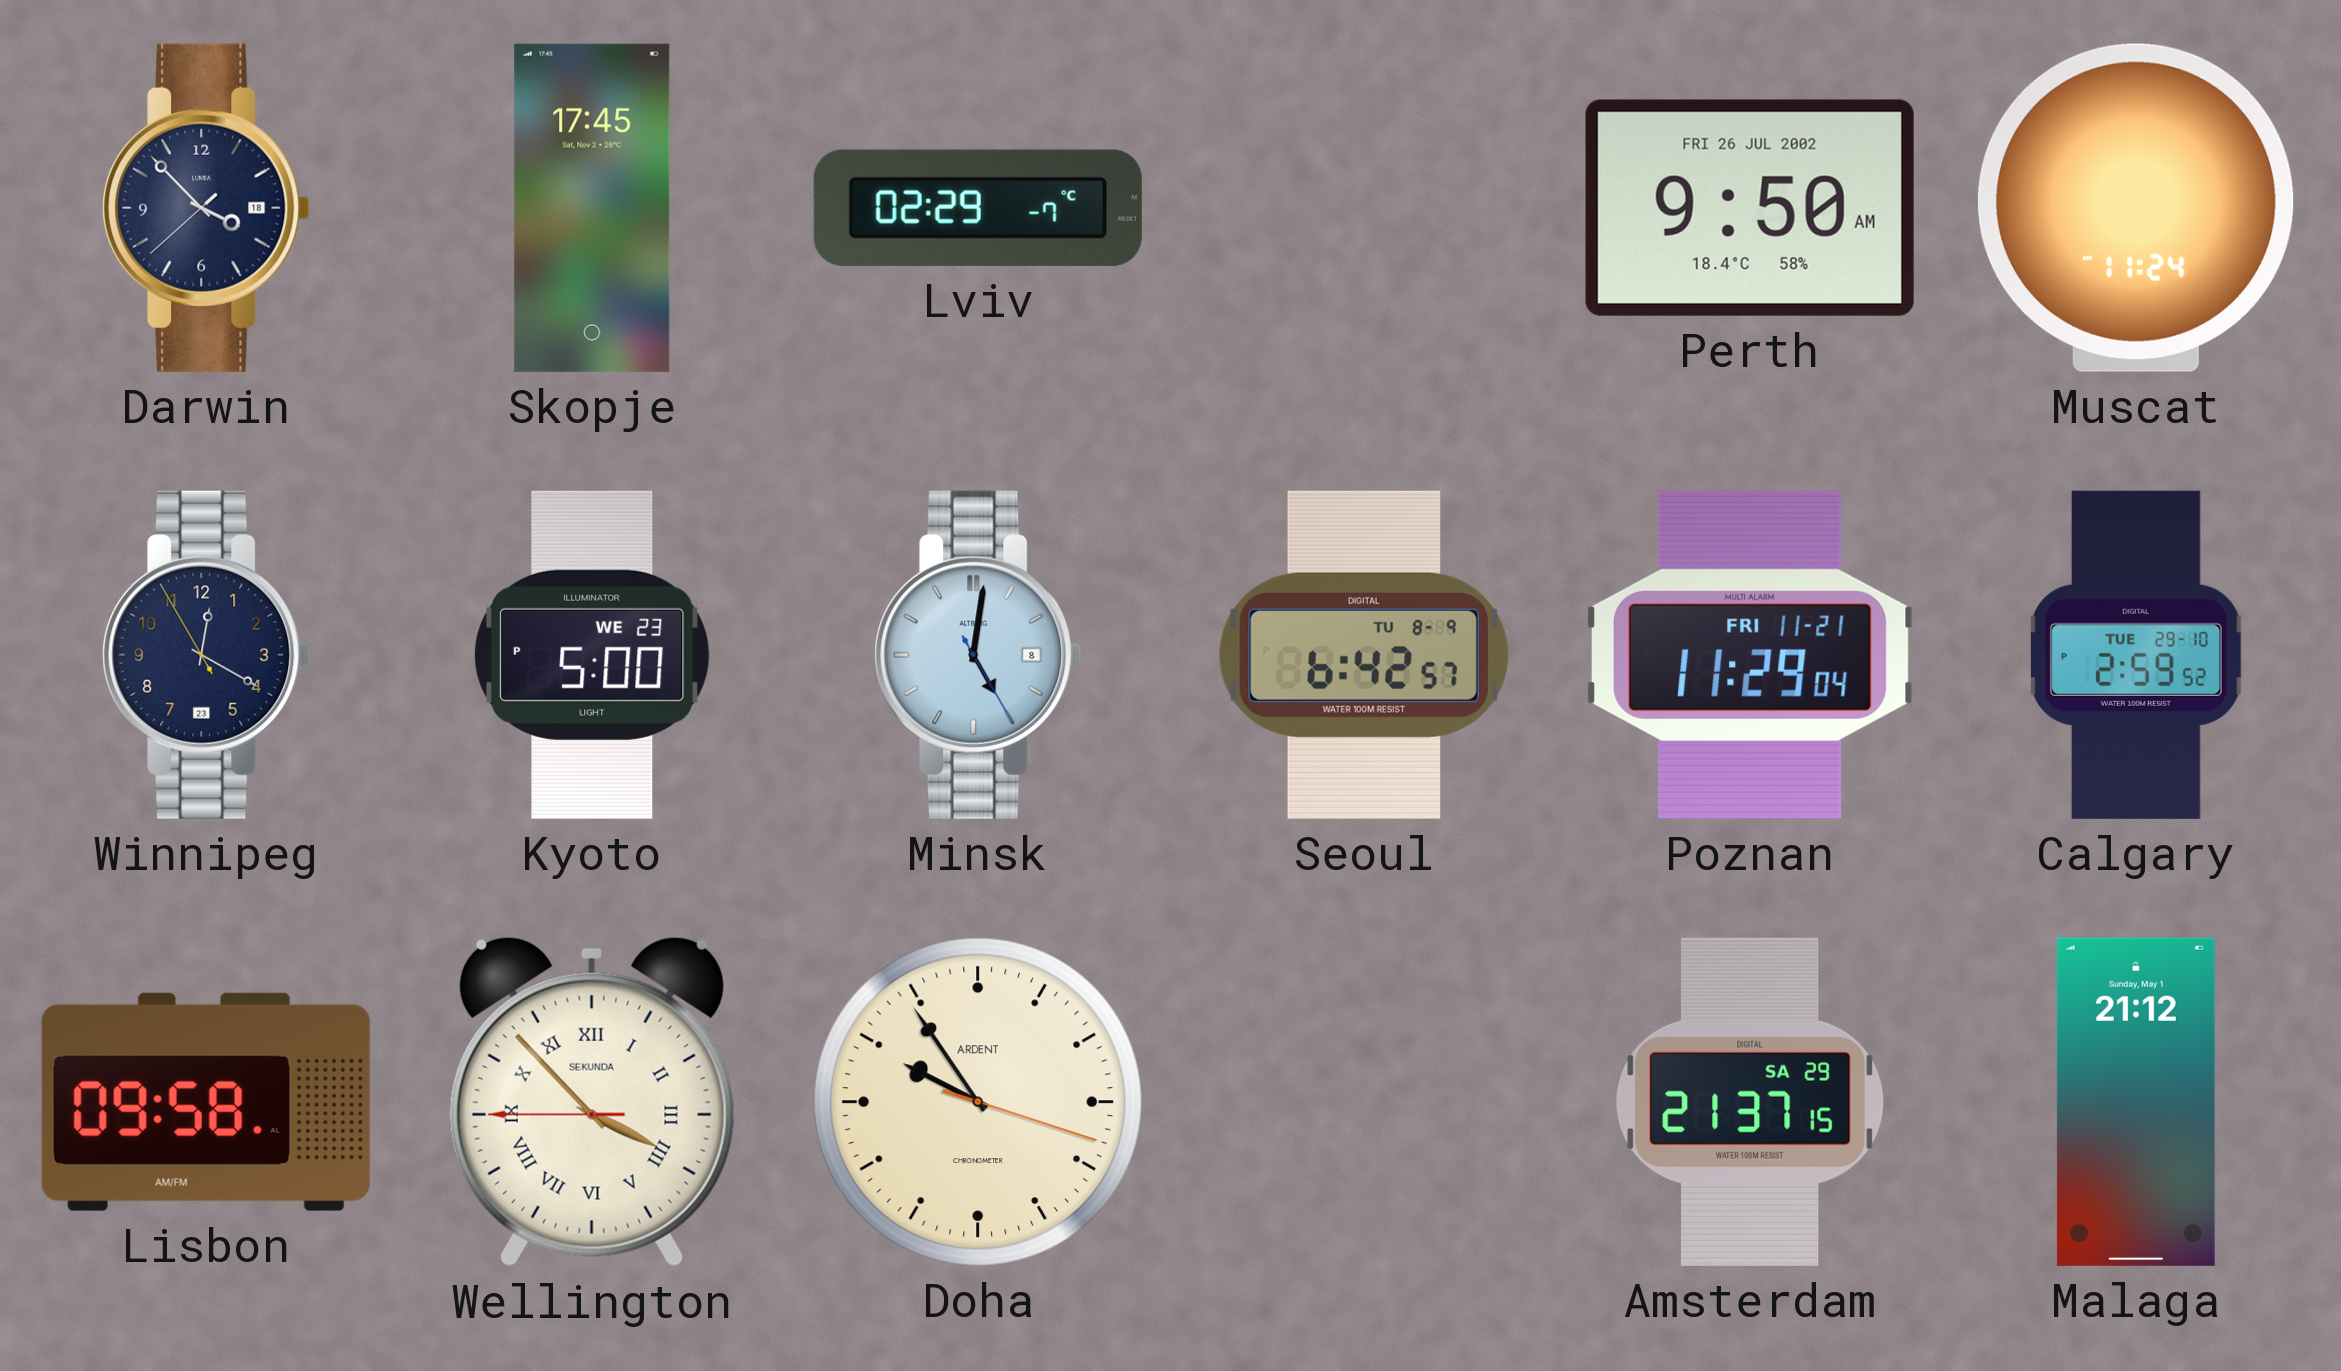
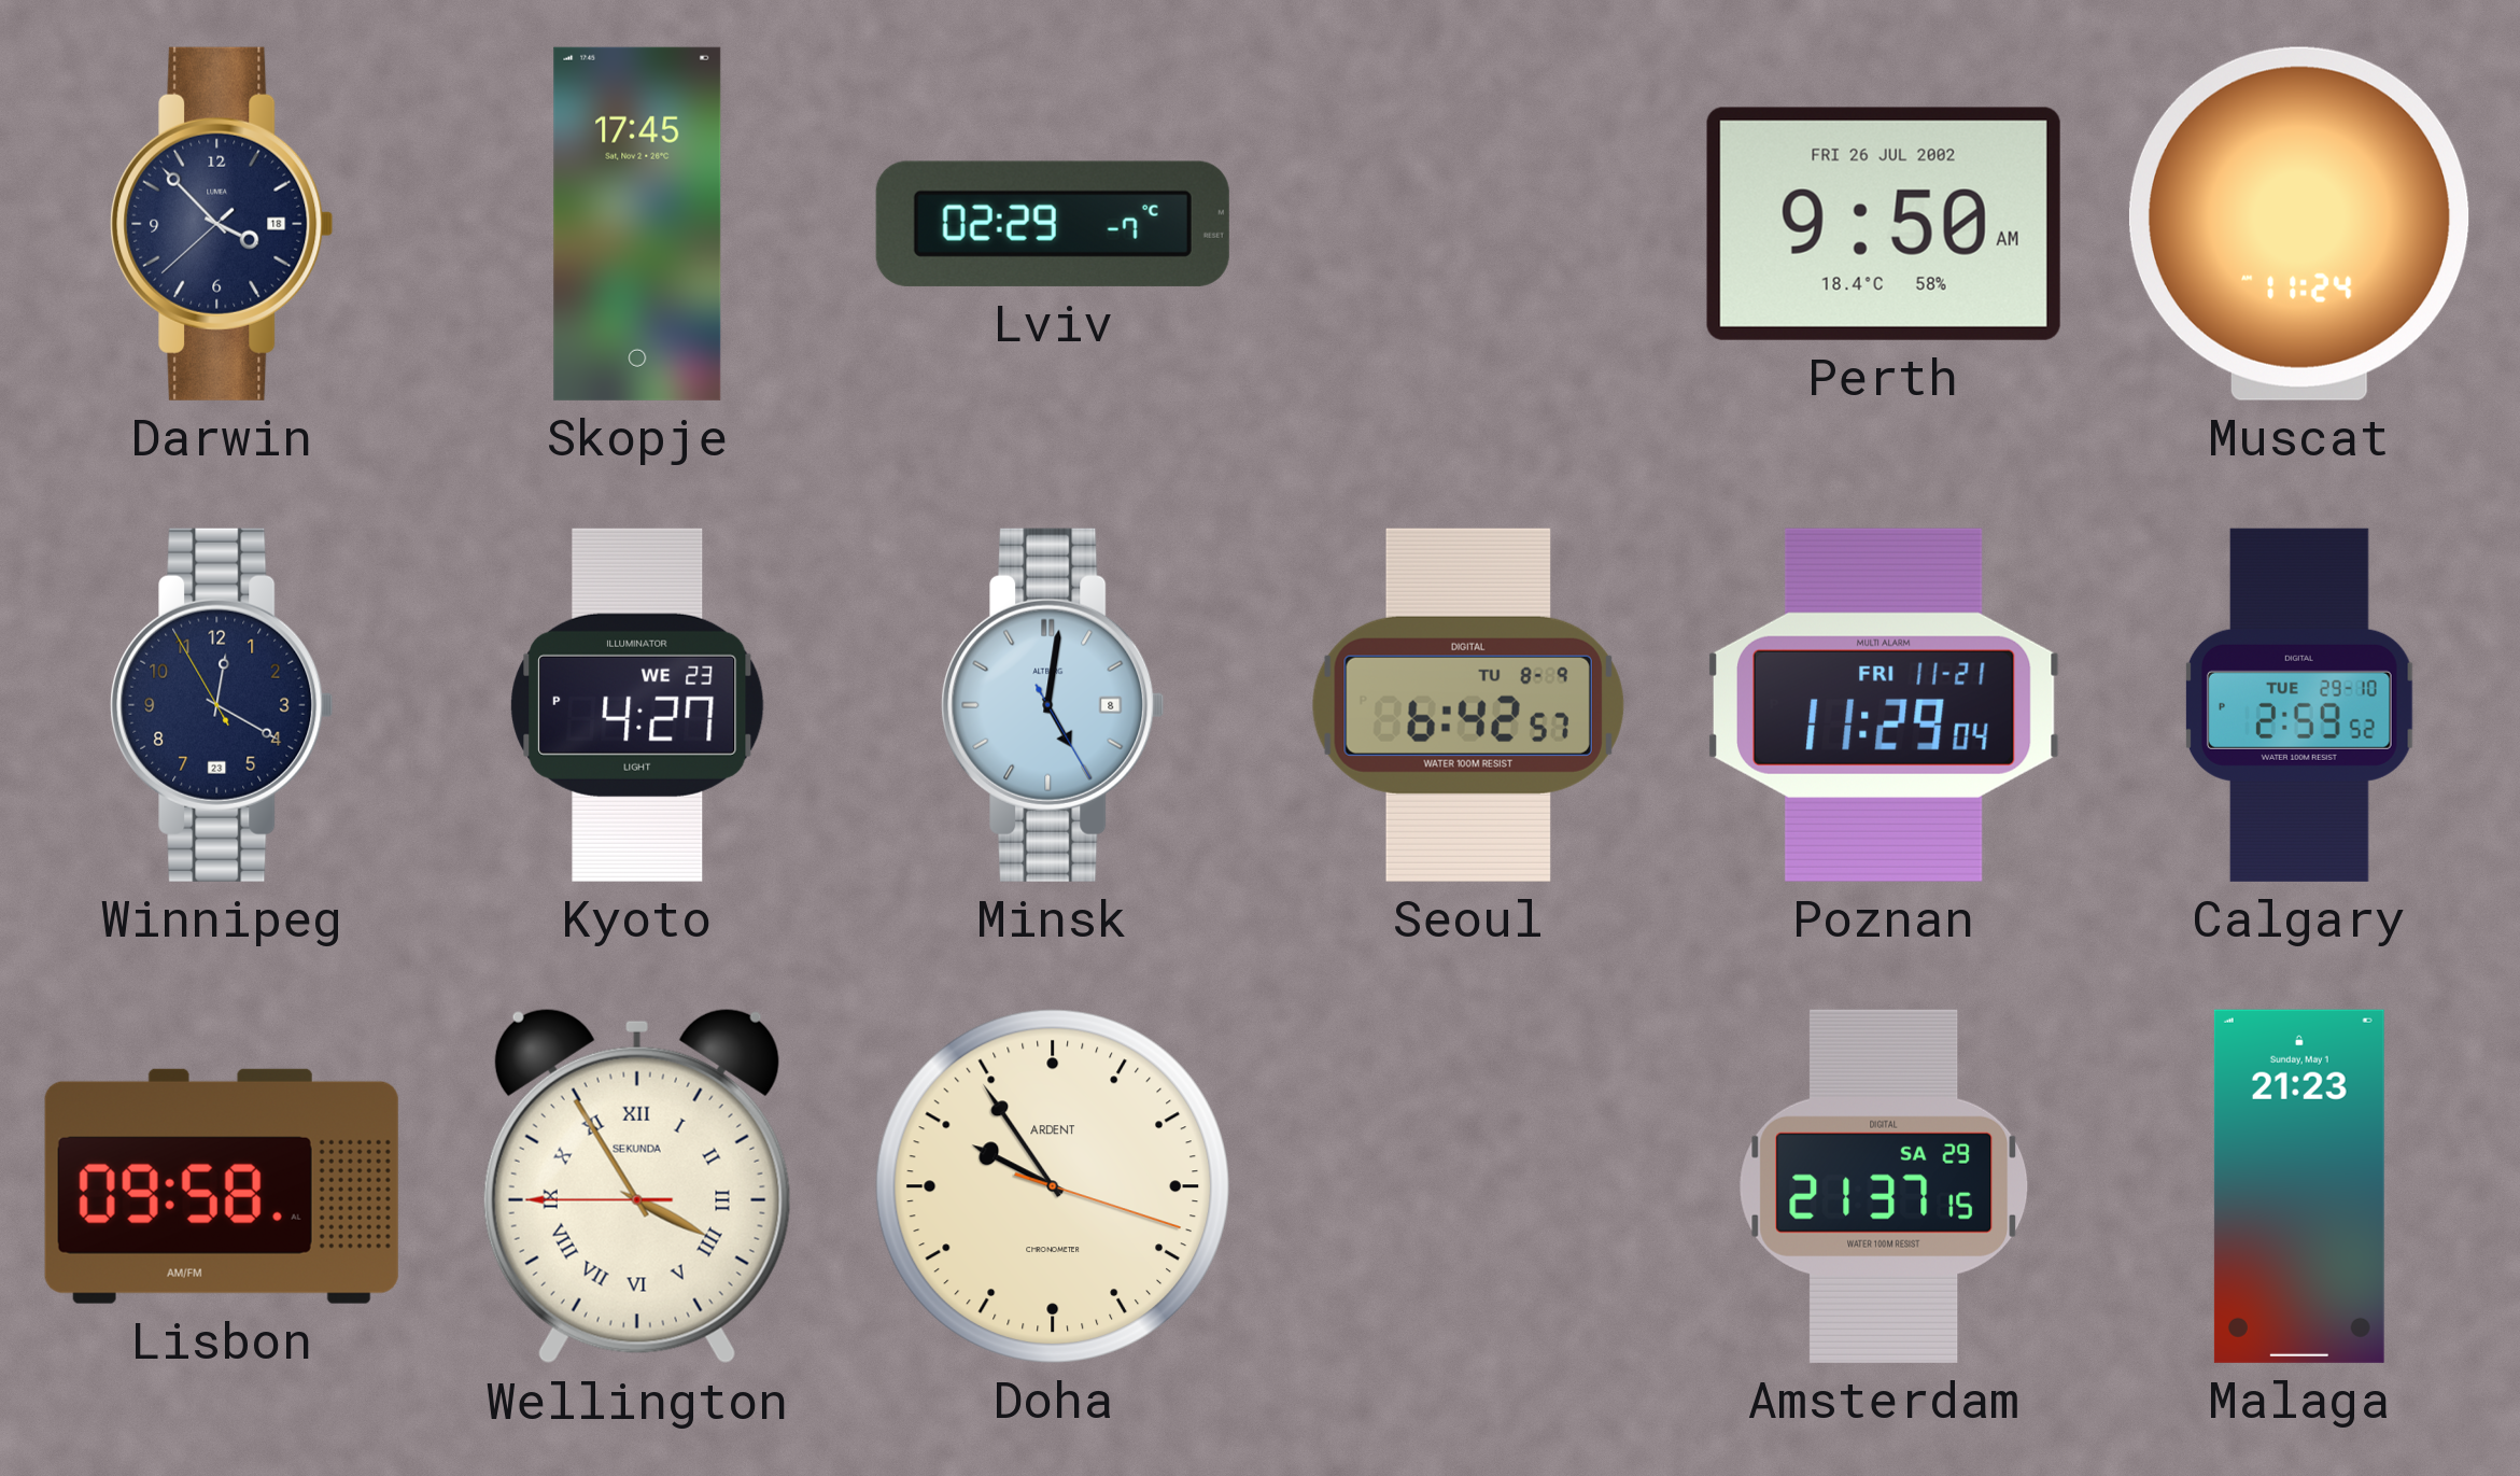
Kyoto: 5:00 -> 4:27 (637, 705)
Wellington: 3:52 -> 3:54 (637, 1186)
Malaga: 21:12 -> 21:23 (2299, 1186)
